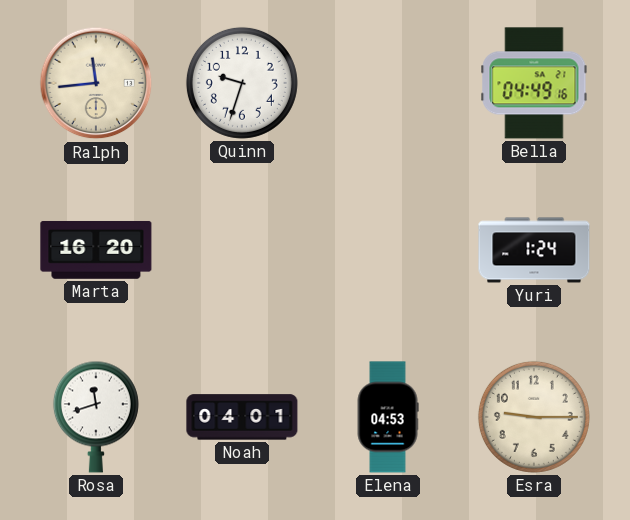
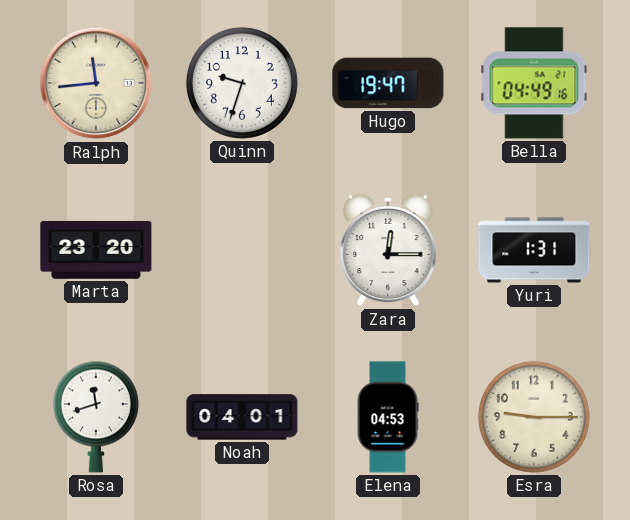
Hugo: none -> 19:47 (388, 83)
Marta: 16:20 -> 23:20 (96, 250)
Zara: none -> 12:15 (388, 250)
Yuri: 1:24 -> 1:31 (534, 250)
